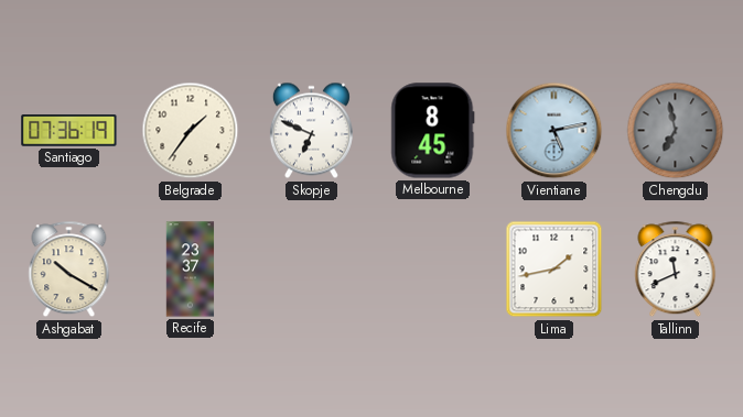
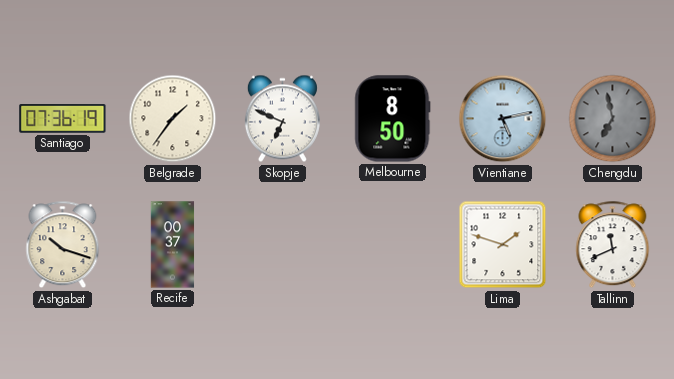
Melbourne: 8:45 -> 8:50 (393, 119)
Ashgabat: 10:20 -> 10:18 (63, 245)
Recife: 23:37 -> 00:37 (173, 245)
Lima: 1:43 -> 1:48 (503, 245)
